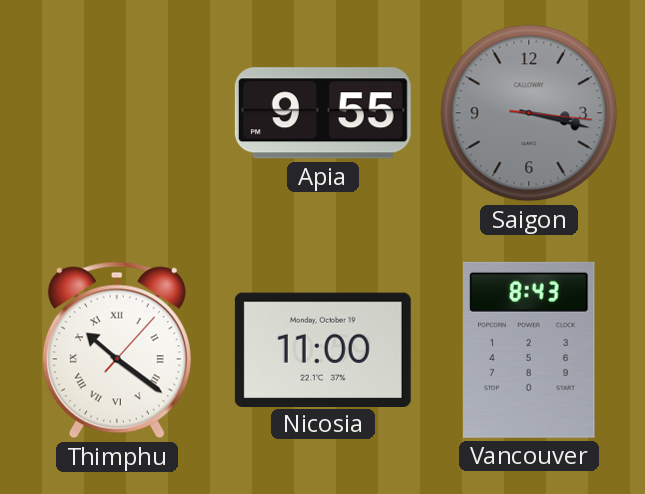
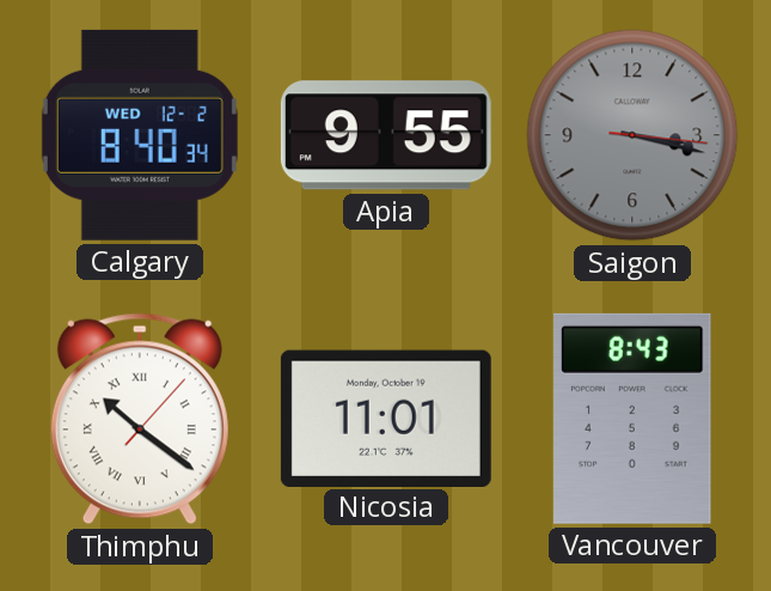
Calgary: none -> 8:40 (140, 135)
Nicosia: 11:00 -> 11:01 (386, 418)
